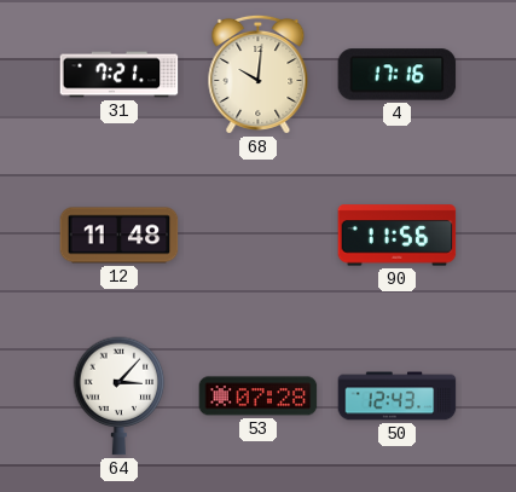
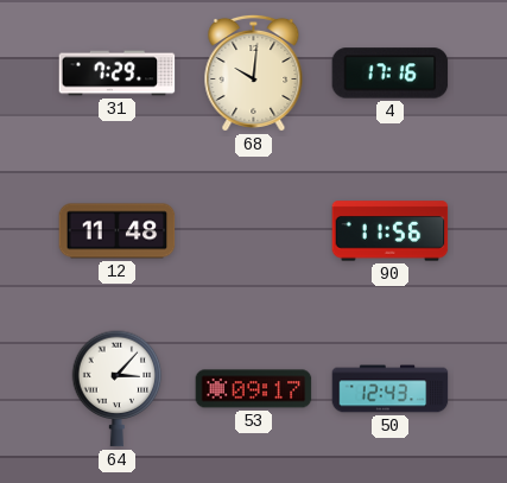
31: 7:21 -> 7:29 (118, 74)
53: 07:28 -> 09:17 (254, 389)
